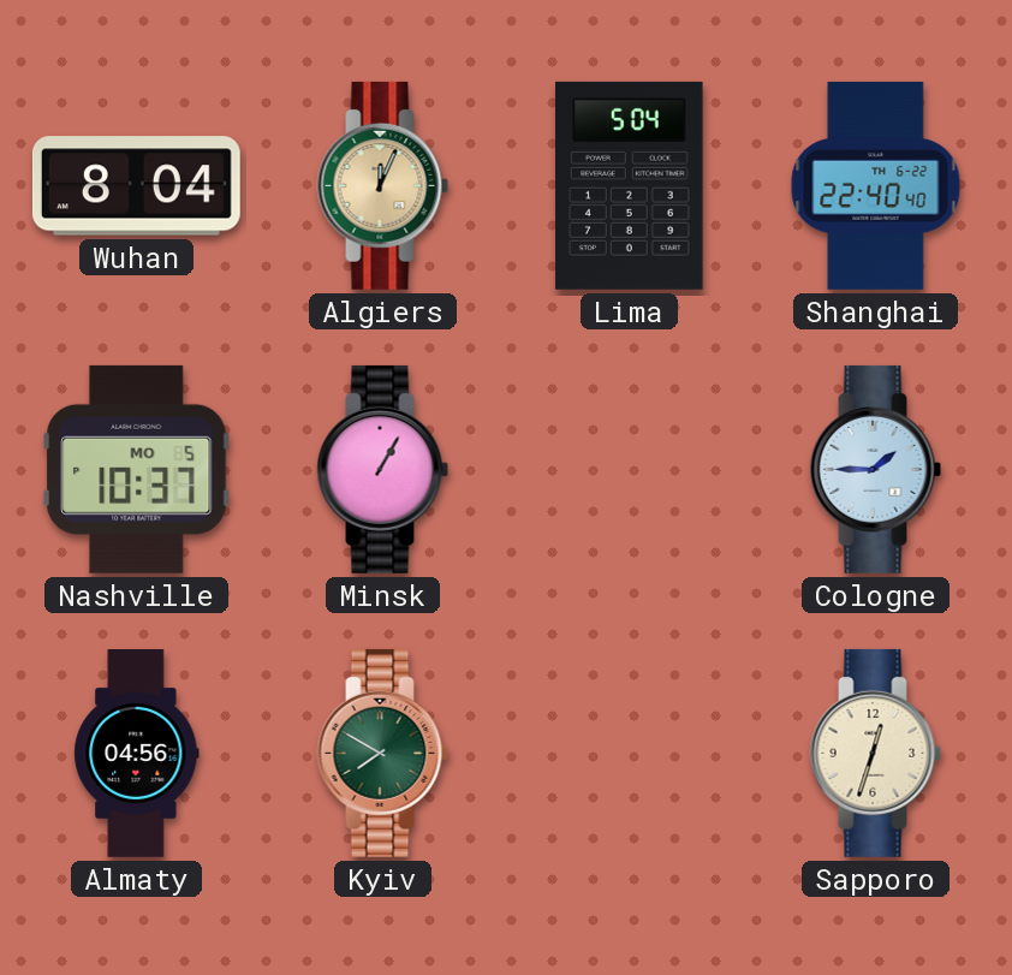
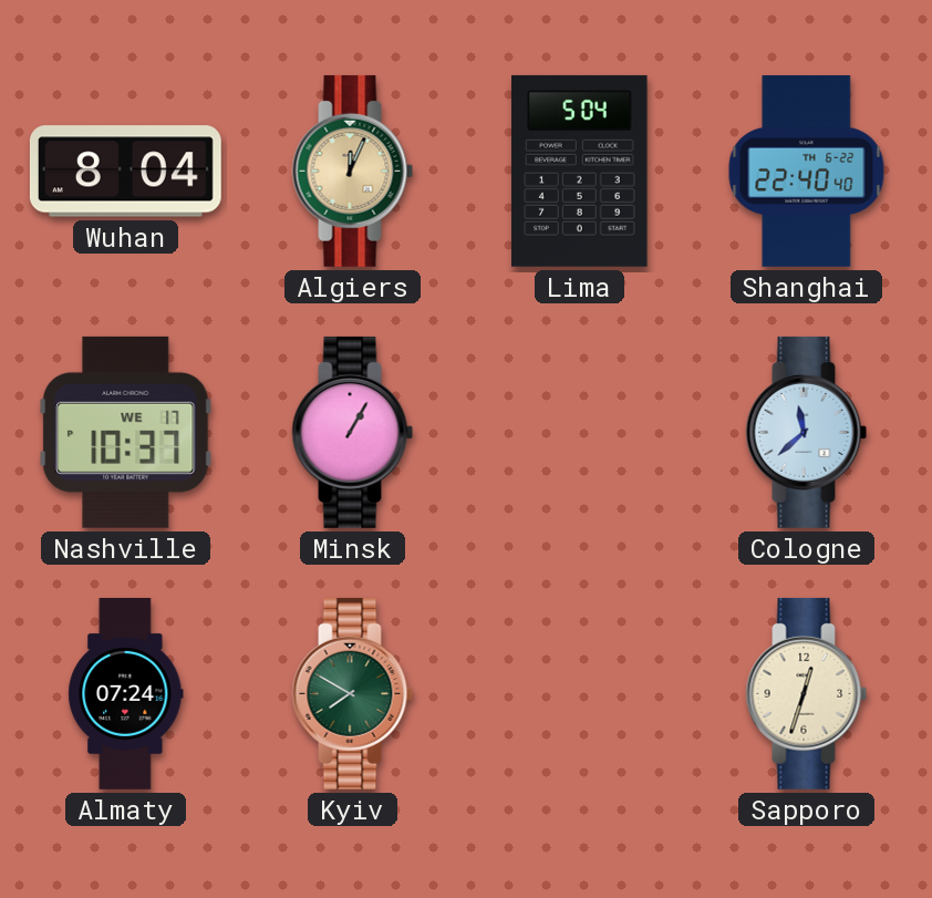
Nashville date: MO 5 -> WE 17 (126, 432)
Cologne: 1:45 -> 11:38 (807, 432)
Almaty: 04:56 -> 07:24 (126, 694)
